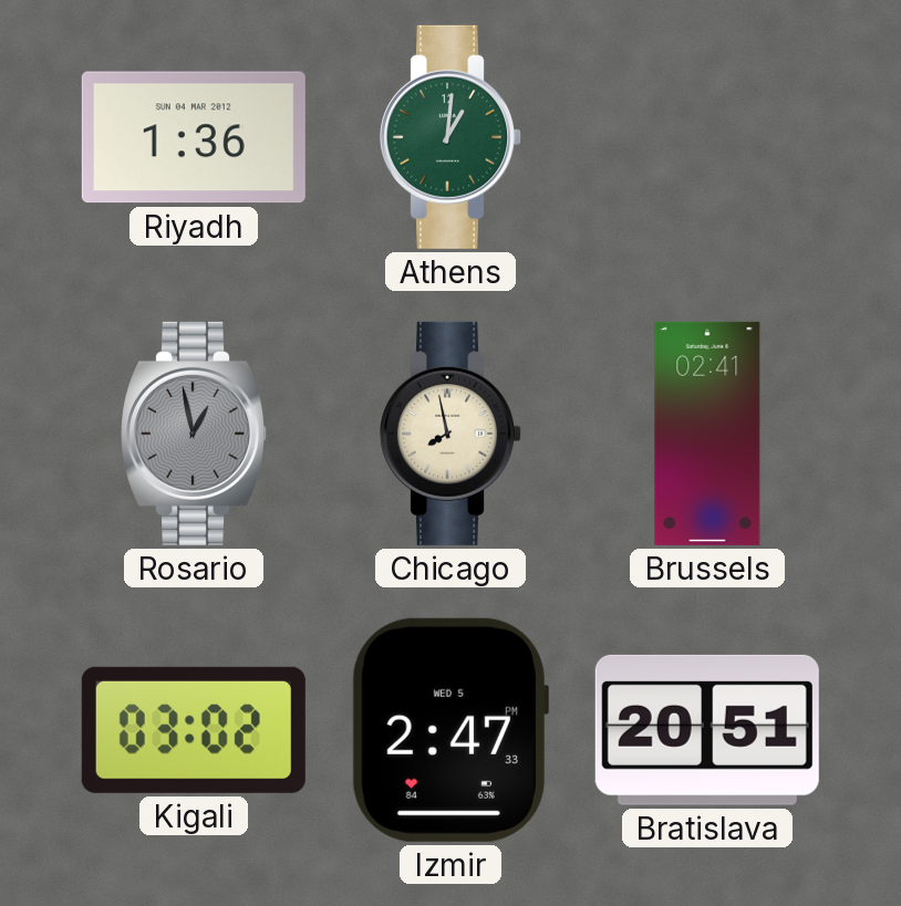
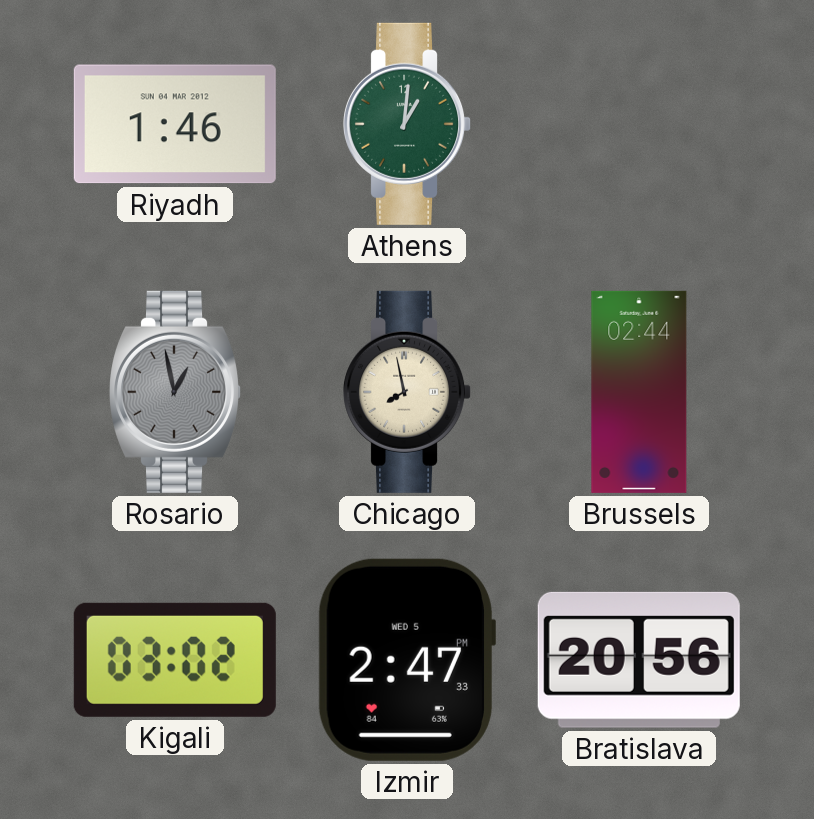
Riyadh: 1:36 -> 1:46 (175, 124)
Brussels: 02:41 -> 02:44 (639, 392)
Bratislava: 20:51 -> 20:56 (639, 660)
